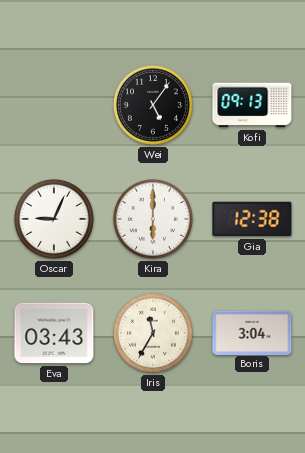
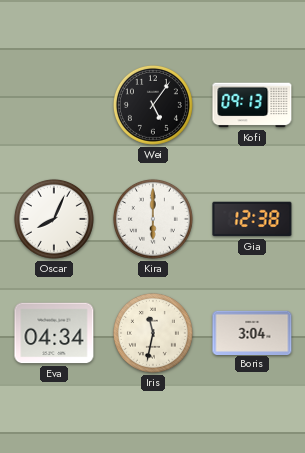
Oscar: 9:04 -> 8:04 (54, 219)
Eva: 03:43 -> 04:34 (54, 333)
Iris: 11:35 -> 11:32 (153, 333)
